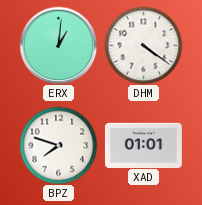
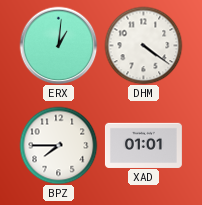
BPZ: 7:48 -> 7:45 (58, 145)
